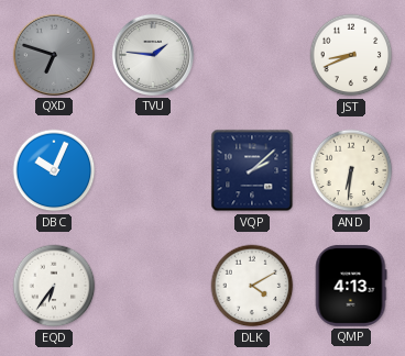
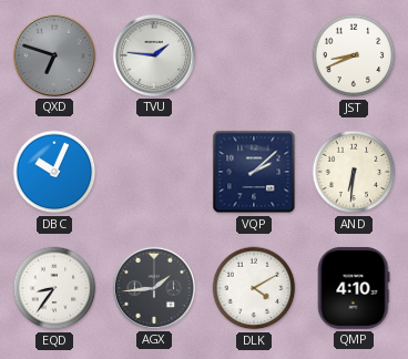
EQD: 6:36 -> 8:36 (54, 288)
AGX: none -> 1:44 (154, 288)
QMP: 4:13 -> 4:10 (354, 288)
